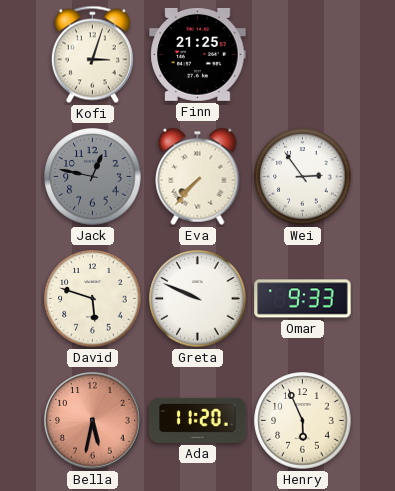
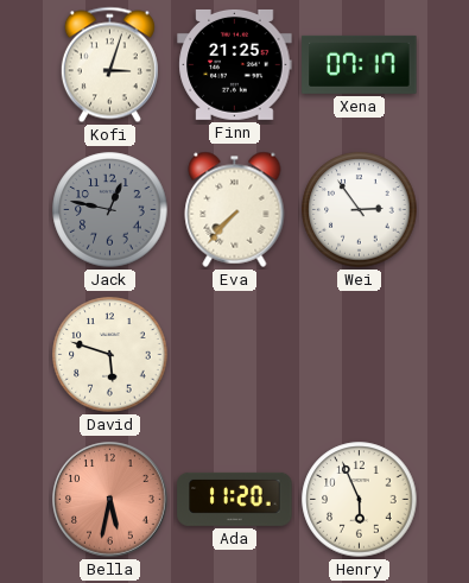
Xena: none -> 07:17 (360, 64)
Greta: 9:49 -> none (198, 299)
Omar: 9:33 -> none (303, 299)
